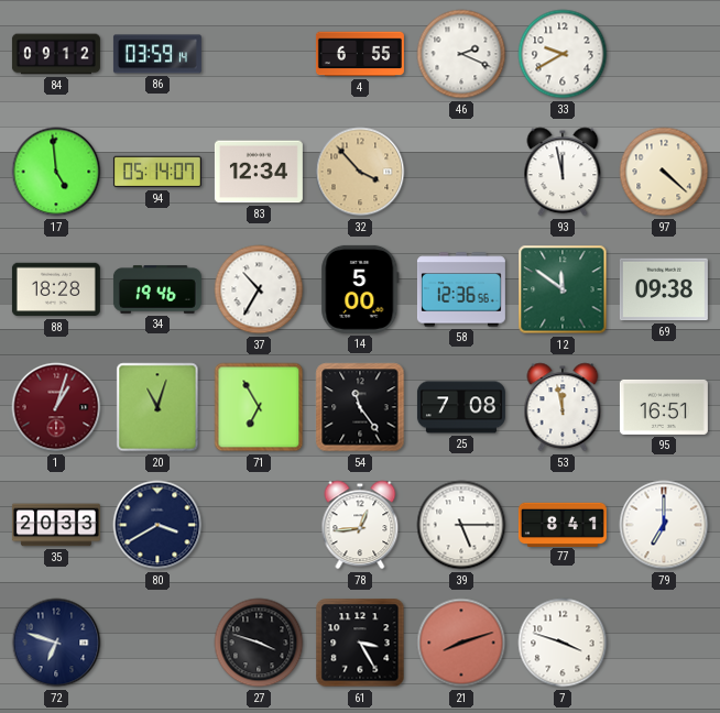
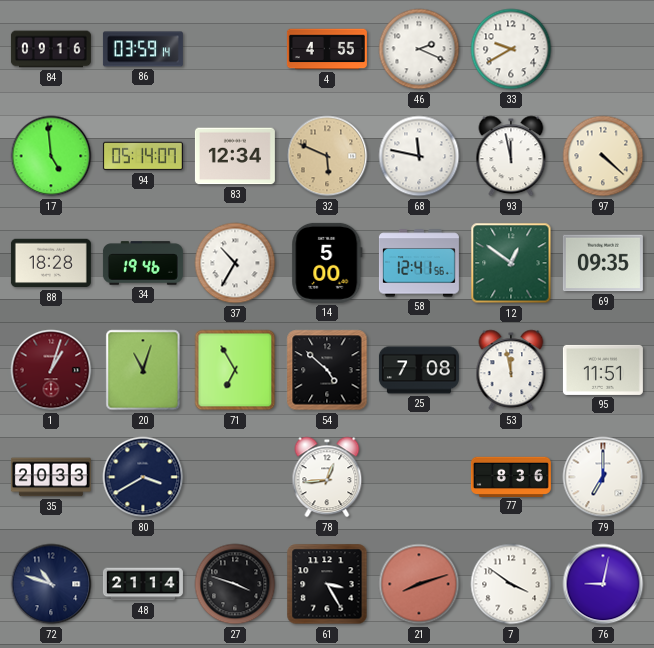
84: 09:12 -> 09:16 (51, 49)
4: 6:55 -> 4:55 (327, 49)
32: 3:53 -> 5:49 (327, 156)
68: none -> 11:47 (419, 156)
58: 12:36 -> 12:41 (419, 263)
12: 11:51 -> 12:51 (511, 263)
69: 09:38 -> 09:35 (603, 263)
54: 11:24 -> 4:52 (327, 370)
95: 16:51 -> 11:51 (603, 370)
39: 5:15 -> none (461, 525)
77: 8:41 -> 8:36 (511, 476)
72: 6:48 -> 10:48 (51, 584)
48: none -> 21:14 (143, 584)
7: 3:48 -> 3:51 (511, 584)
76: none -> 9:02 (603, 584)
